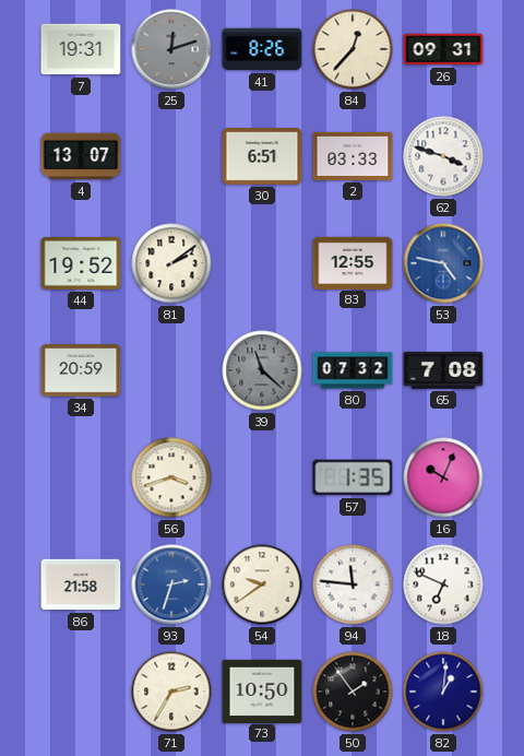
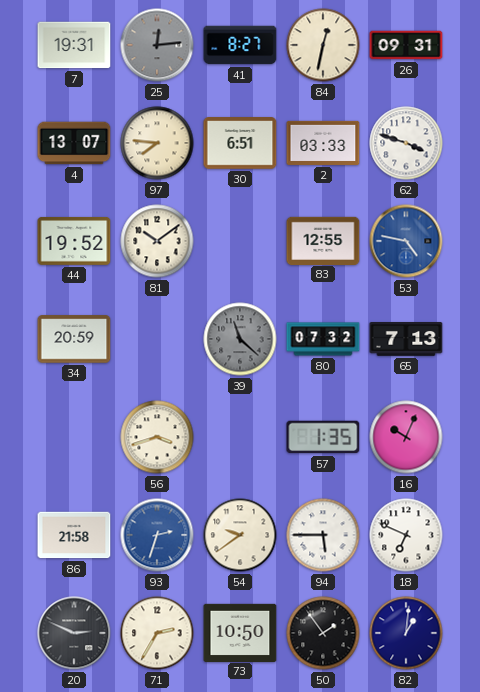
25: 12:12 -> 12:14 (157, 45)
41: 8:26 -> 8:27 (240, 45)
84: 12:37 -> 12:32 (323, 45)
97: none -> 7:46 (157, 143)
81: 2:09 -> 10:09 (157, 241)
65: 7:08 -> 7:13 (406, 340)
94: 11:46 -> 5:45 (323, 535)
20: none -> 2:49 (74, 633)
